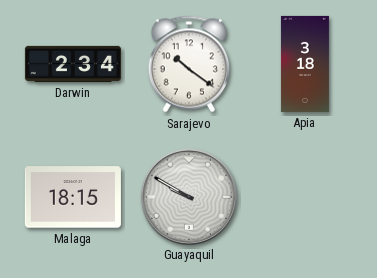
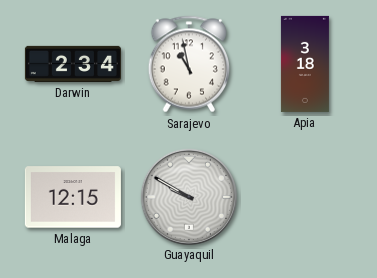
Sarajevo: 10:21 -> 10:58 (188, 64)
Malaga: 18:15 -> 12:15 (73, 197)
